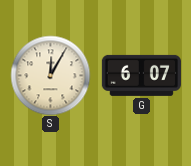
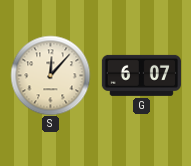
S: 12:05 -> 12:07 (50, 75)
